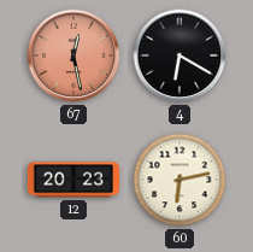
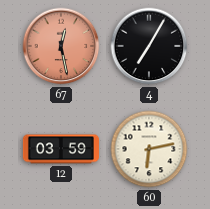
4: 6:20 -> 7:05 (149, 46)
12: 20:23 -> 03:59 (61, 149)
